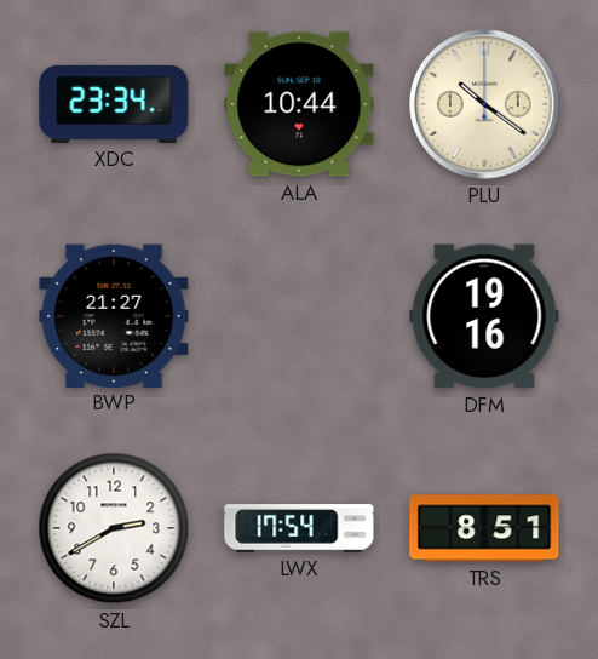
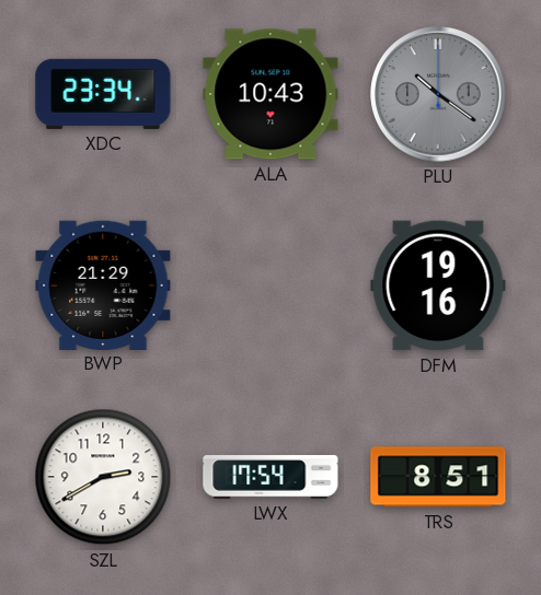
ALA: 10:44 -> 10:43 (270, 94)
PLU dial: cream -> grey (438, 94)
BWP: 21:27 -> 21:29 (103, 284)
